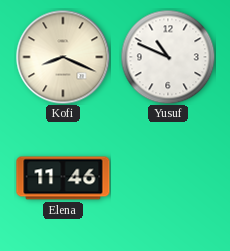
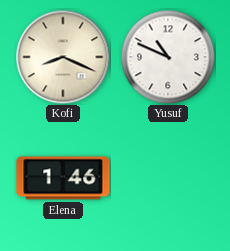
Elena: 11:46 -> 1:46 (63, 178)
